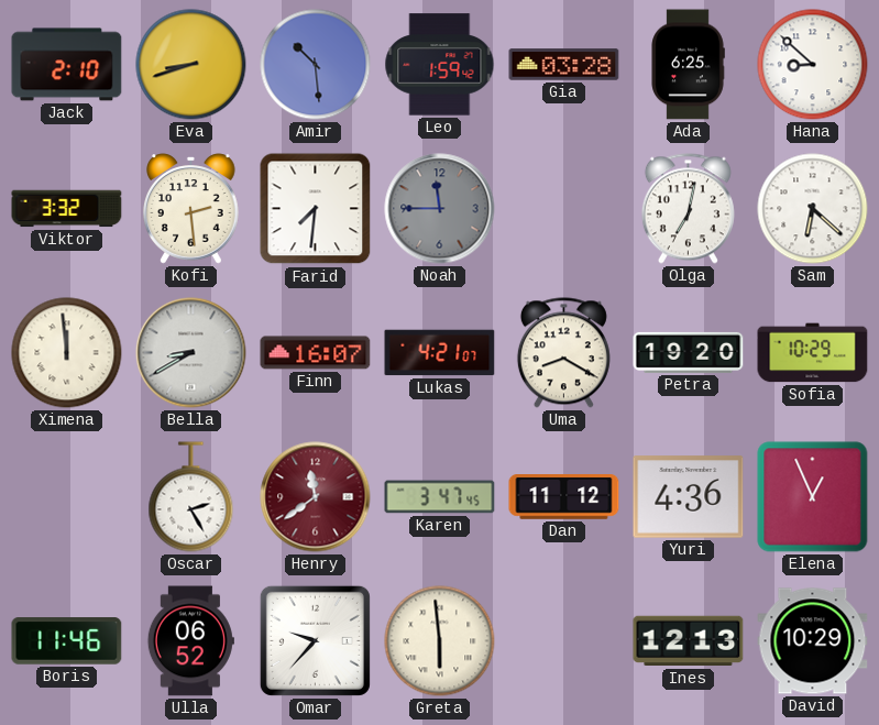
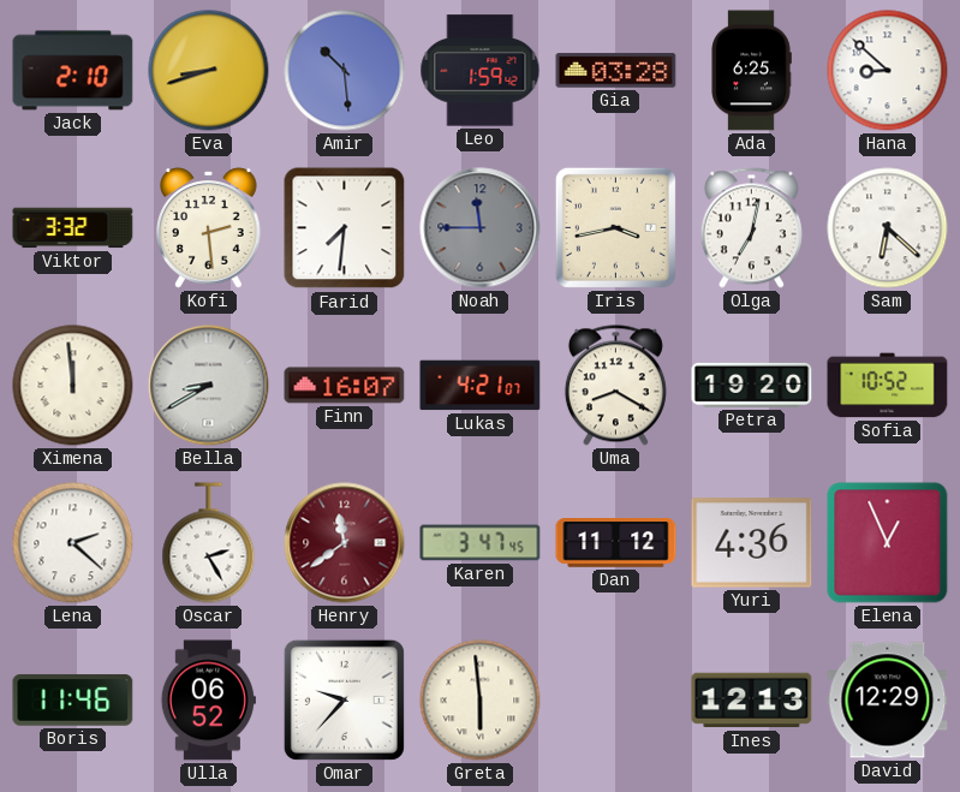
Iris: none -> 3:43 (615, 227)
Sofia: 10:29 -> 10:52 (888, 386)
Lena: none -> 2:22 (73, 543)
David: 10:29 -> 12:29 (888, 701)
